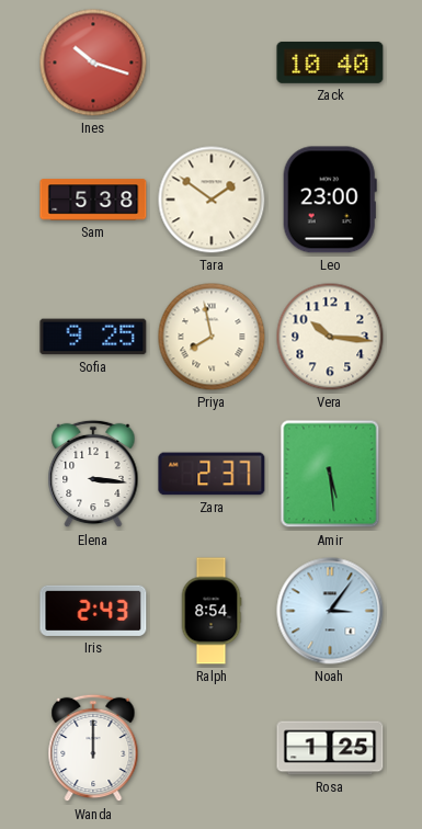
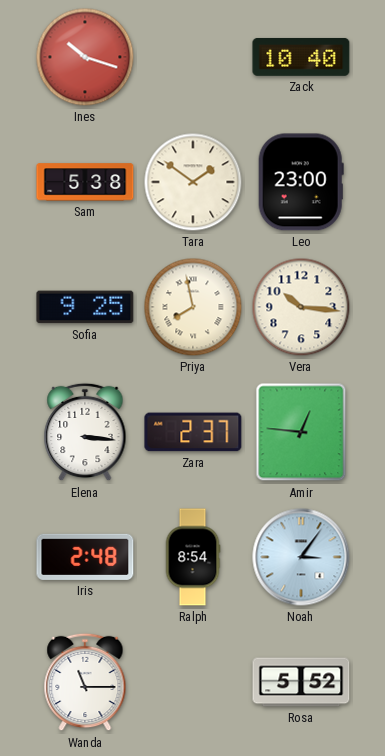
Amir: 5:29 -> 12:46 (301, 432)
Iris: 2:43 -> 2:48 (85, 557)
Wanda: 12:00 -> 11:15 (85, 682)
Rosa: 1:25 -> 5:52 (301, 682)
